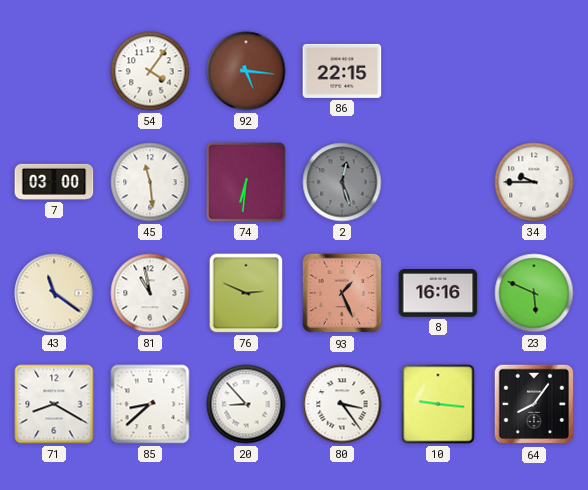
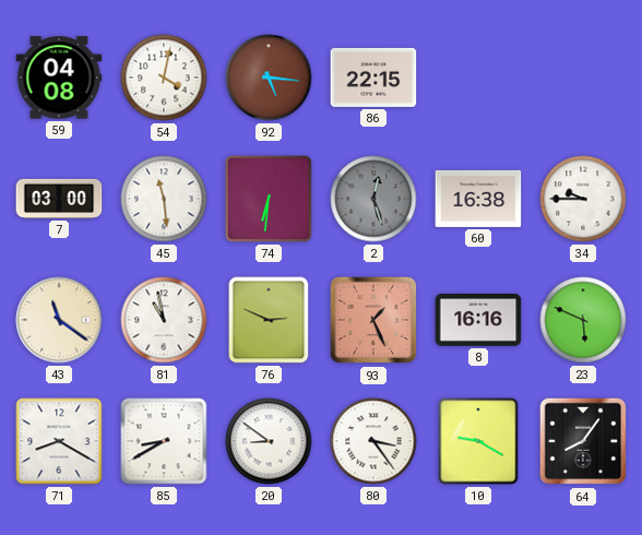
59: none -> 04:08 (59, 78)
54: 4:06 -> 4:02 (164, 78)
60: none -> 16:38 (478, 199)
85: 8:38 -> 8:40 (164, 441)
20: 8:53 -> 8:51 (269, 441)
10: 9:16 -> 9:20 (478, 441)
